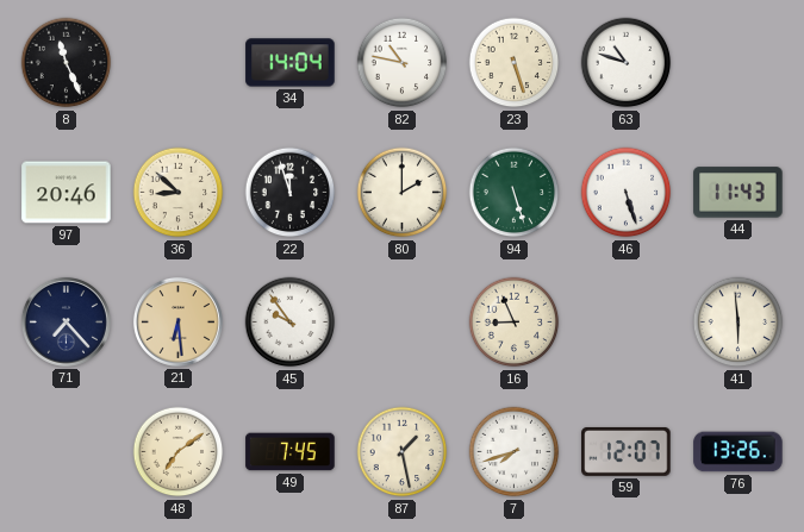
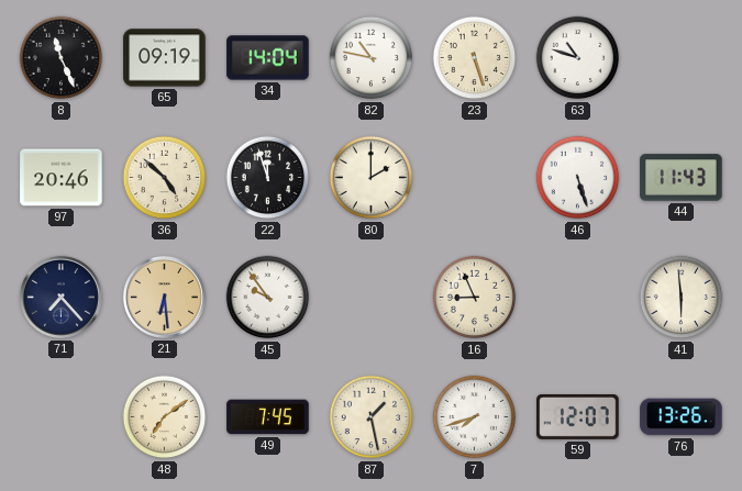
65: none -> 09:19 (165, 58)
36: 8:52 -> 4:52 (165, 178)
94: 5:27 -> none (515, 193)
